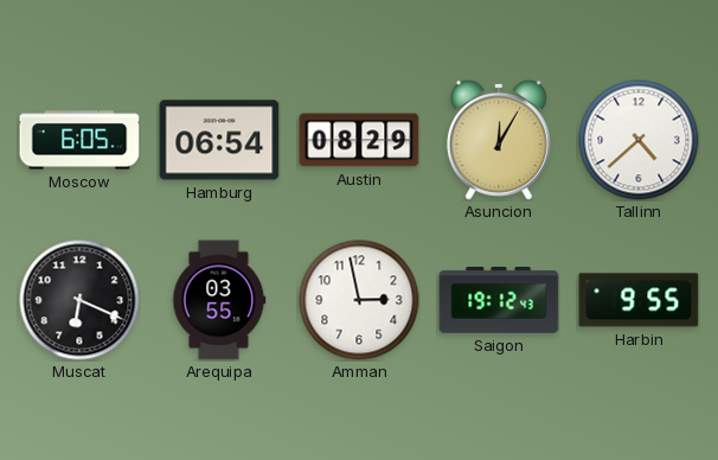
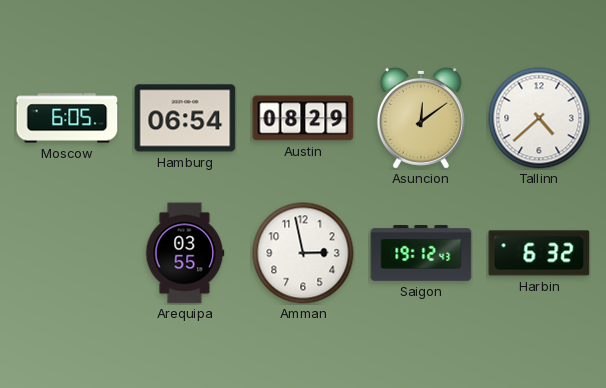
Asuncion: 12:05 -> 12:09 (421, 118)
Muscat: 6:19 -> none (79, 300)
Harbin: 9:55 -> 6:32 (539, 253)
